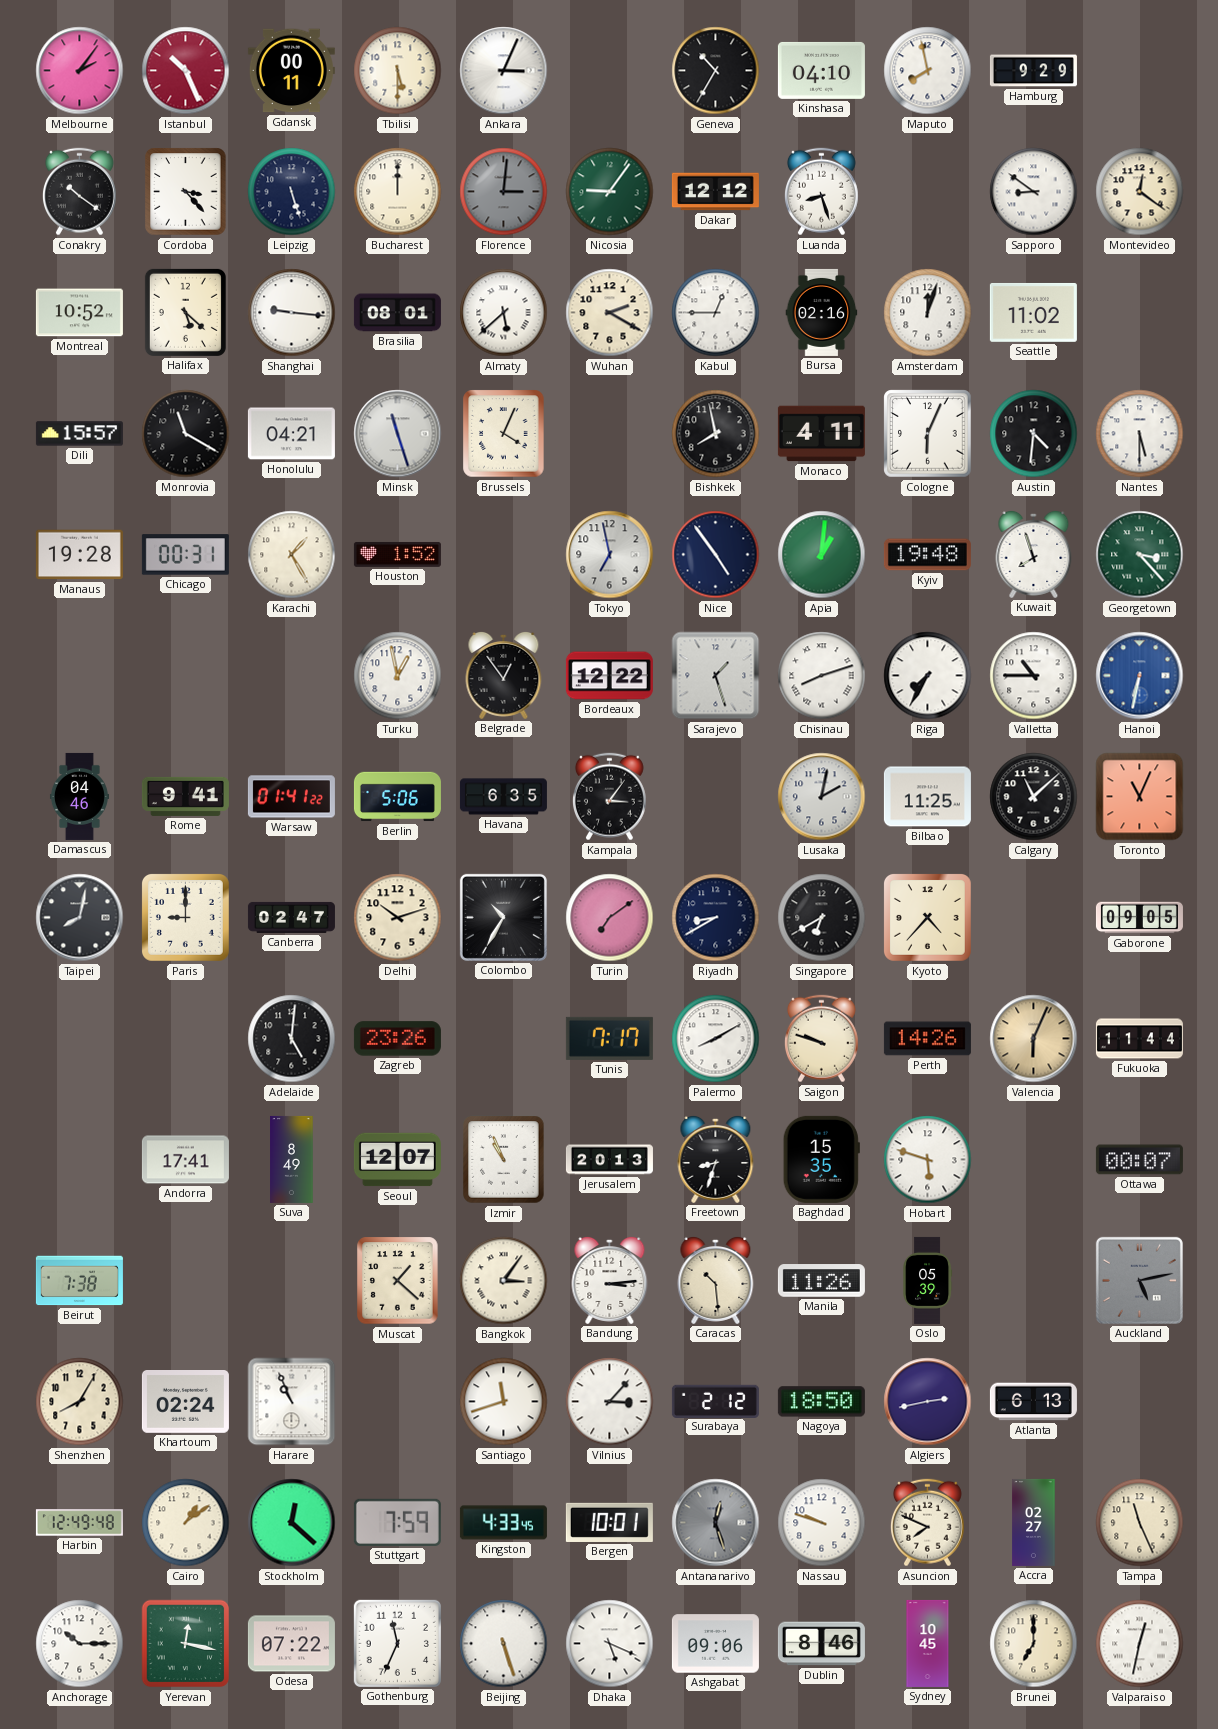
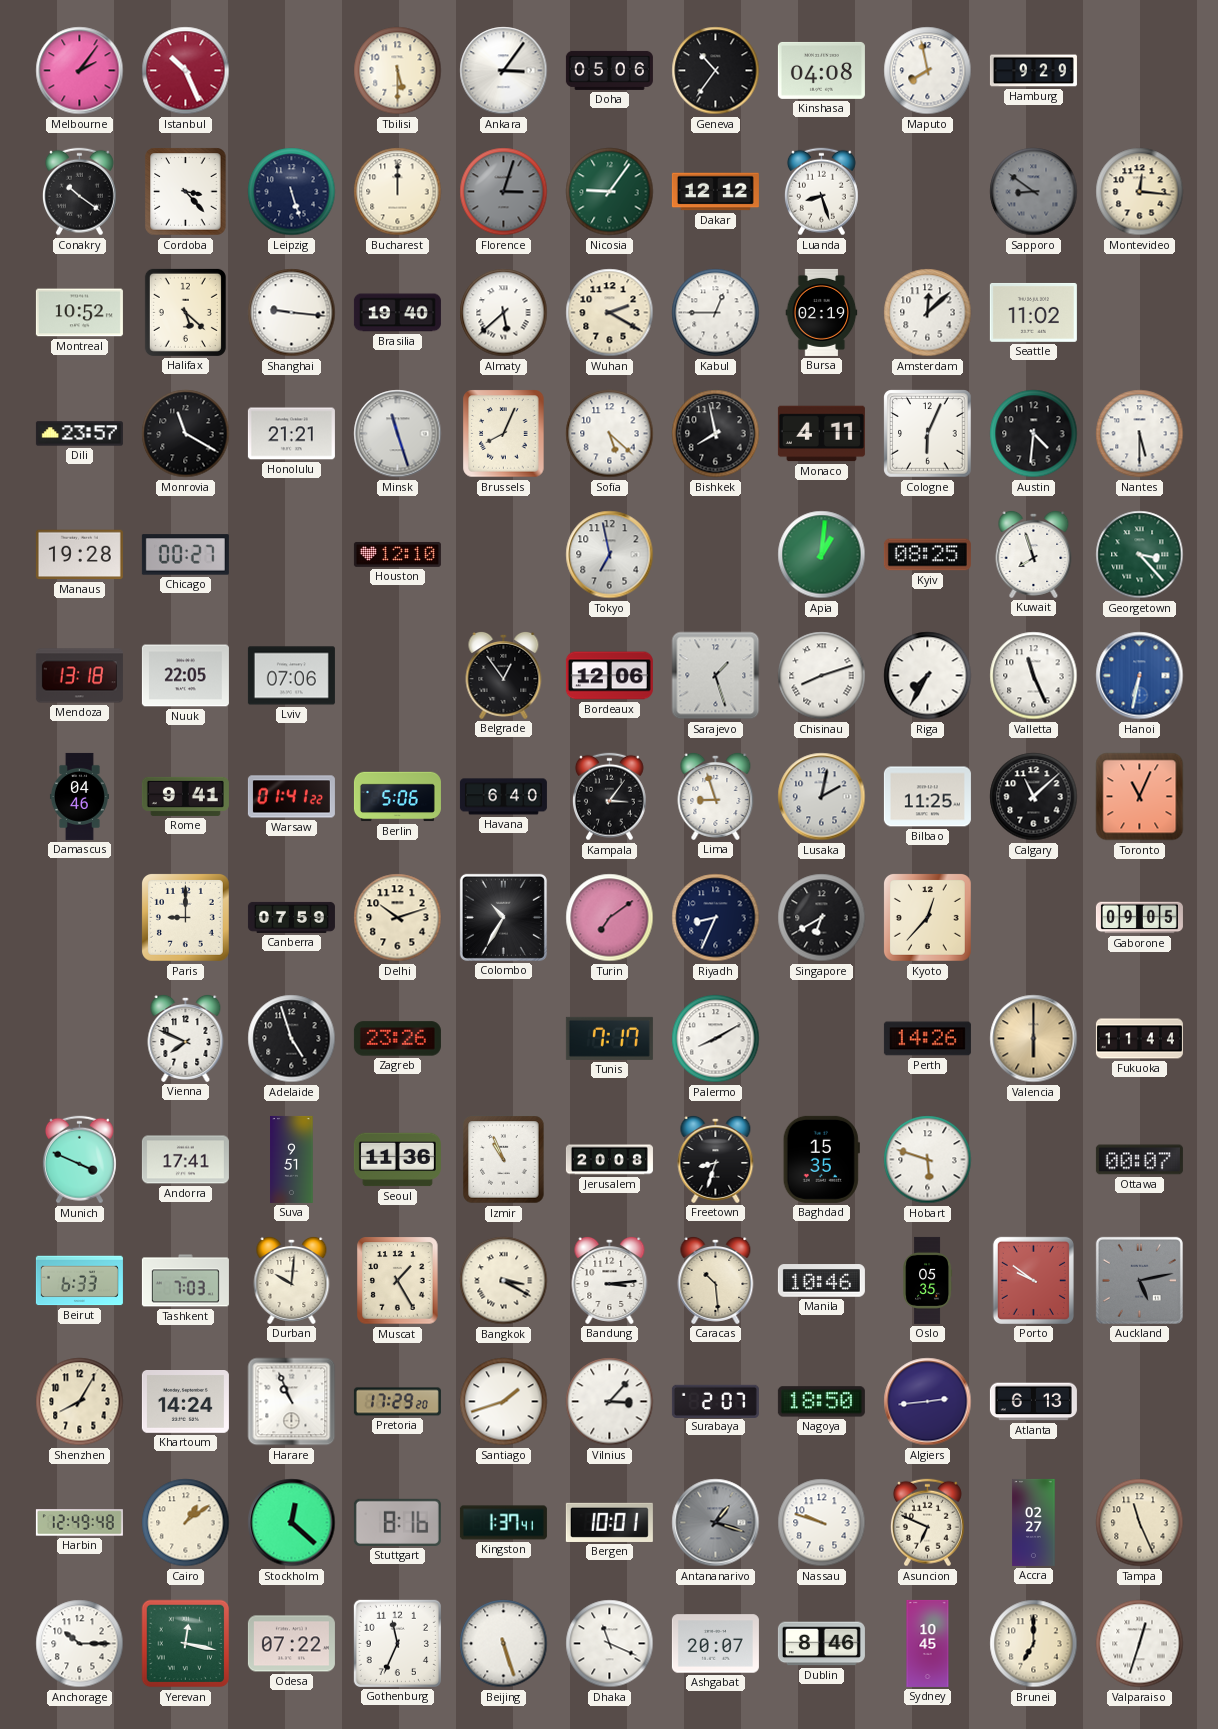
Gdansk: 00:11 -> none (291, 71)
Ankara: 3:04 -> 3:06 (504, 71)
Doha: none -> 05:06 (609, 70)
Geneva: 10:35 -> 10:36 (716, 71)
Kinshasa: 04:10 -> 04:08 (821, 70)
Florence: 3:01 -> 3:03 (504, 192)
Sapporo dial: white -> grey (1034, 192)
Montevideo: 12:21 -> 12:16 (1140, 192)
Brasilia: 08:01 -> 19:40 (397, 313)
Bursa: 02:16 -> 02:19 (822, 312)
Amsterdam: 12:03 -> 12:08 (928, 313)
Dili: 15:57 -> 23:57 (79, 434)
Honolulu: 04:21 -> 21:21 (291, 434)
Brussels: 4:04 -> 8:04 (504, 434)
Sofia: none -> 5:22 (610, 434)
Chicago: 00:31 -> 00:27 (185, 555)
Karachi: 1:25 -> none (292, 555)
Houston: 1:52 -> 12:10 (397, 554)
Nice: 4:54 -> none (716, 555)
Kyiv: 19:48 -> 08:25 (927, 555)
Mendoza: none -> 13:18 (79, 676)
Nuuk: none -> 22:05 (185, 676)
Lviv: none -> 07:06 (291, 676)
Turku: 12:58 -> none (398, 676)
Bordeaux: 12:22 -> 12:06 (609, 676)
Valletta: 10:45 -> 11:26 (1034, 676)
Havana: 6:35 -> 6:40 (503, 797)
Lima: none -> 8:57 (716, 796)
Taipei: 8:02 -> none (80, 918)
Canberra: 02:47 -> 07:59 (291, 917)
Riyadh: 8:40 -> 8:34 (716, 918)
Kyoto: 4:37 -> 12:37 (927, 917)
Vienna: none -> 7:49 (186, 1038)
Adelaide: 5:01 -> 4:57 (292, 1039)
Saigon: 9:48 -> none (821, 1039)
Valencia: 6:04 -> 6:00 (1034, 1039)
Munich: none -> 3:49 (79, 1160)
Suva: 8:49 -> 9:51 (292, 1159)
Seoul: 12:07 -> 11:36 (397, 1160)
Jerusalem: 20:13 -> 20:08 (609, 1160)
Beirut: 7:38 -> 6:33 (79, 1281)
Tashkent: none -> 7:03 (185, 1281)
Durban: none -> 10:01 (292, 1280)
Muscat: 1:22 -> 1:25 (398, 1281)
Bangkok: 3:06 -> 3:20 (504, 1281)
Manila: 11:26 -> 10:46 (821, 1281)
Oslo: 05:39 -> 05:35 (928, 1280)
Porto: none -> 9:51 (1033, 1280)
Khartoum: 02:24 -> 14:24 (185, 1402)
Pretoria: none -> 17:29 (397, 1402)
Santiago: 11:42 -> 1:42 (504, 1402)
Surabaya: 2:12 -> 2:07 (715, 1401)
Algiers: 2:43 -> 2:44 (928, 1402)
Stuttgart: 7:59 -> 8:16 (397, 1522)
Kingston: 4:33 -> 1:37 (503, 1523)
Antananarivo: 12:27 -> 1:18 (716, 1523)
Asuncion: 7:49 -> 6:49 (927, 1523)
Dhaka: 5:19 -> 11:19 (610, 1644)
Ashgabat: 09:06 -> 20:07 (715, 1644)
Valparaiso: 12:32 -> 12:33 (1140, 1644)
